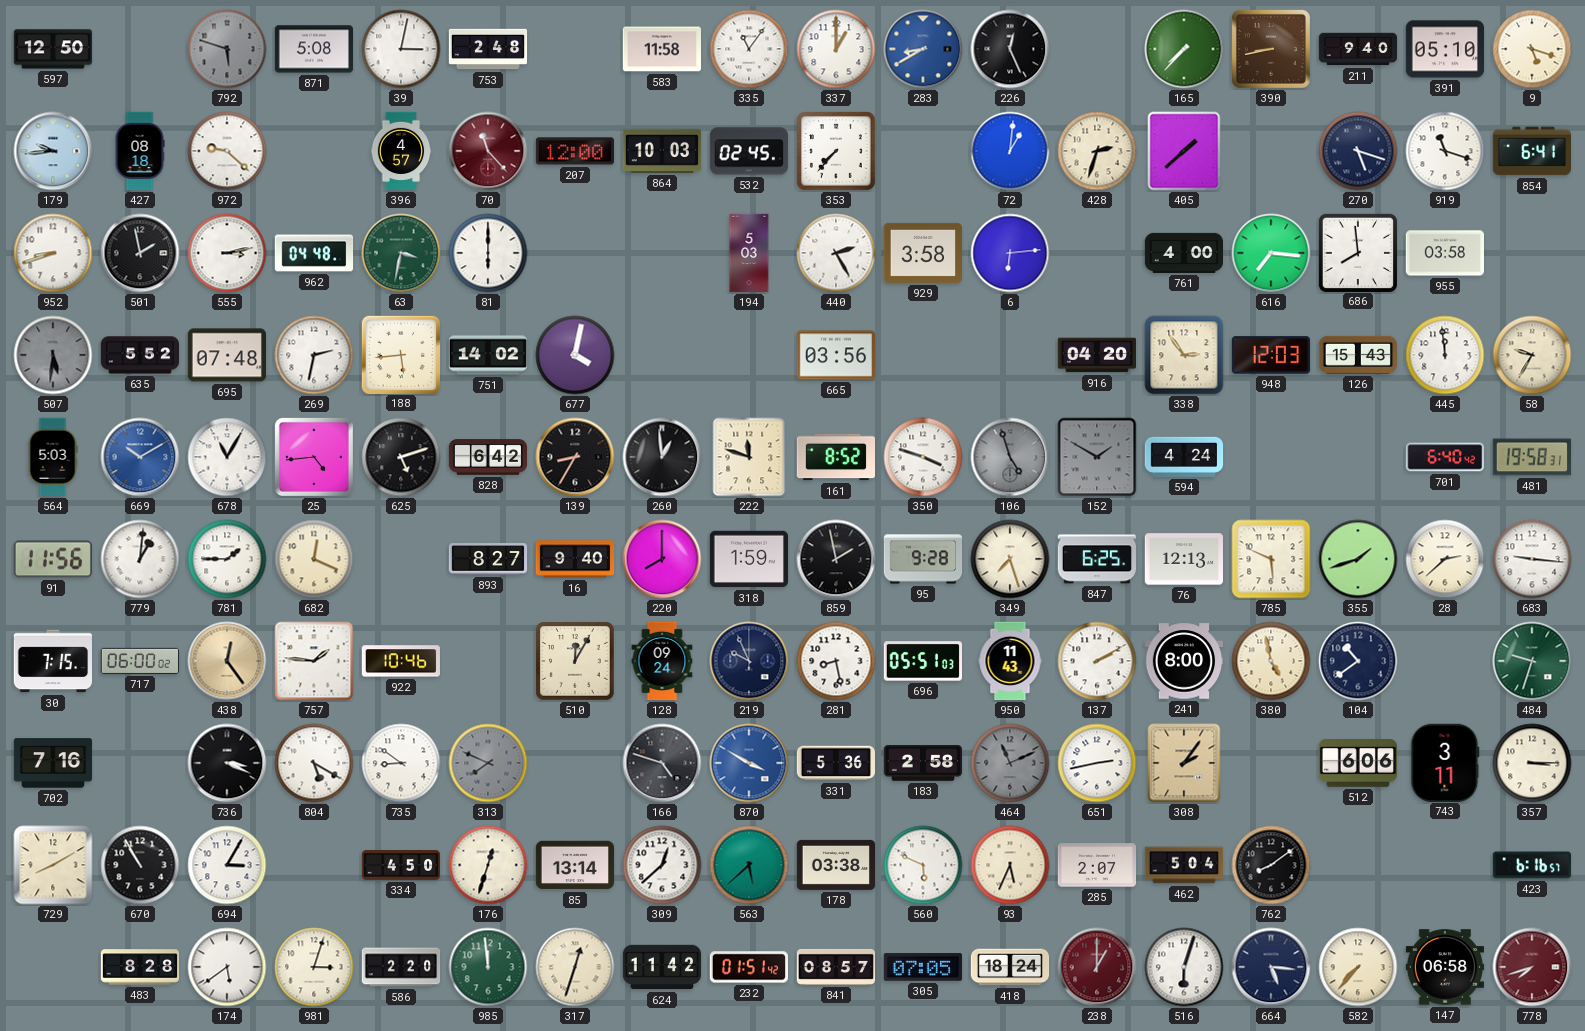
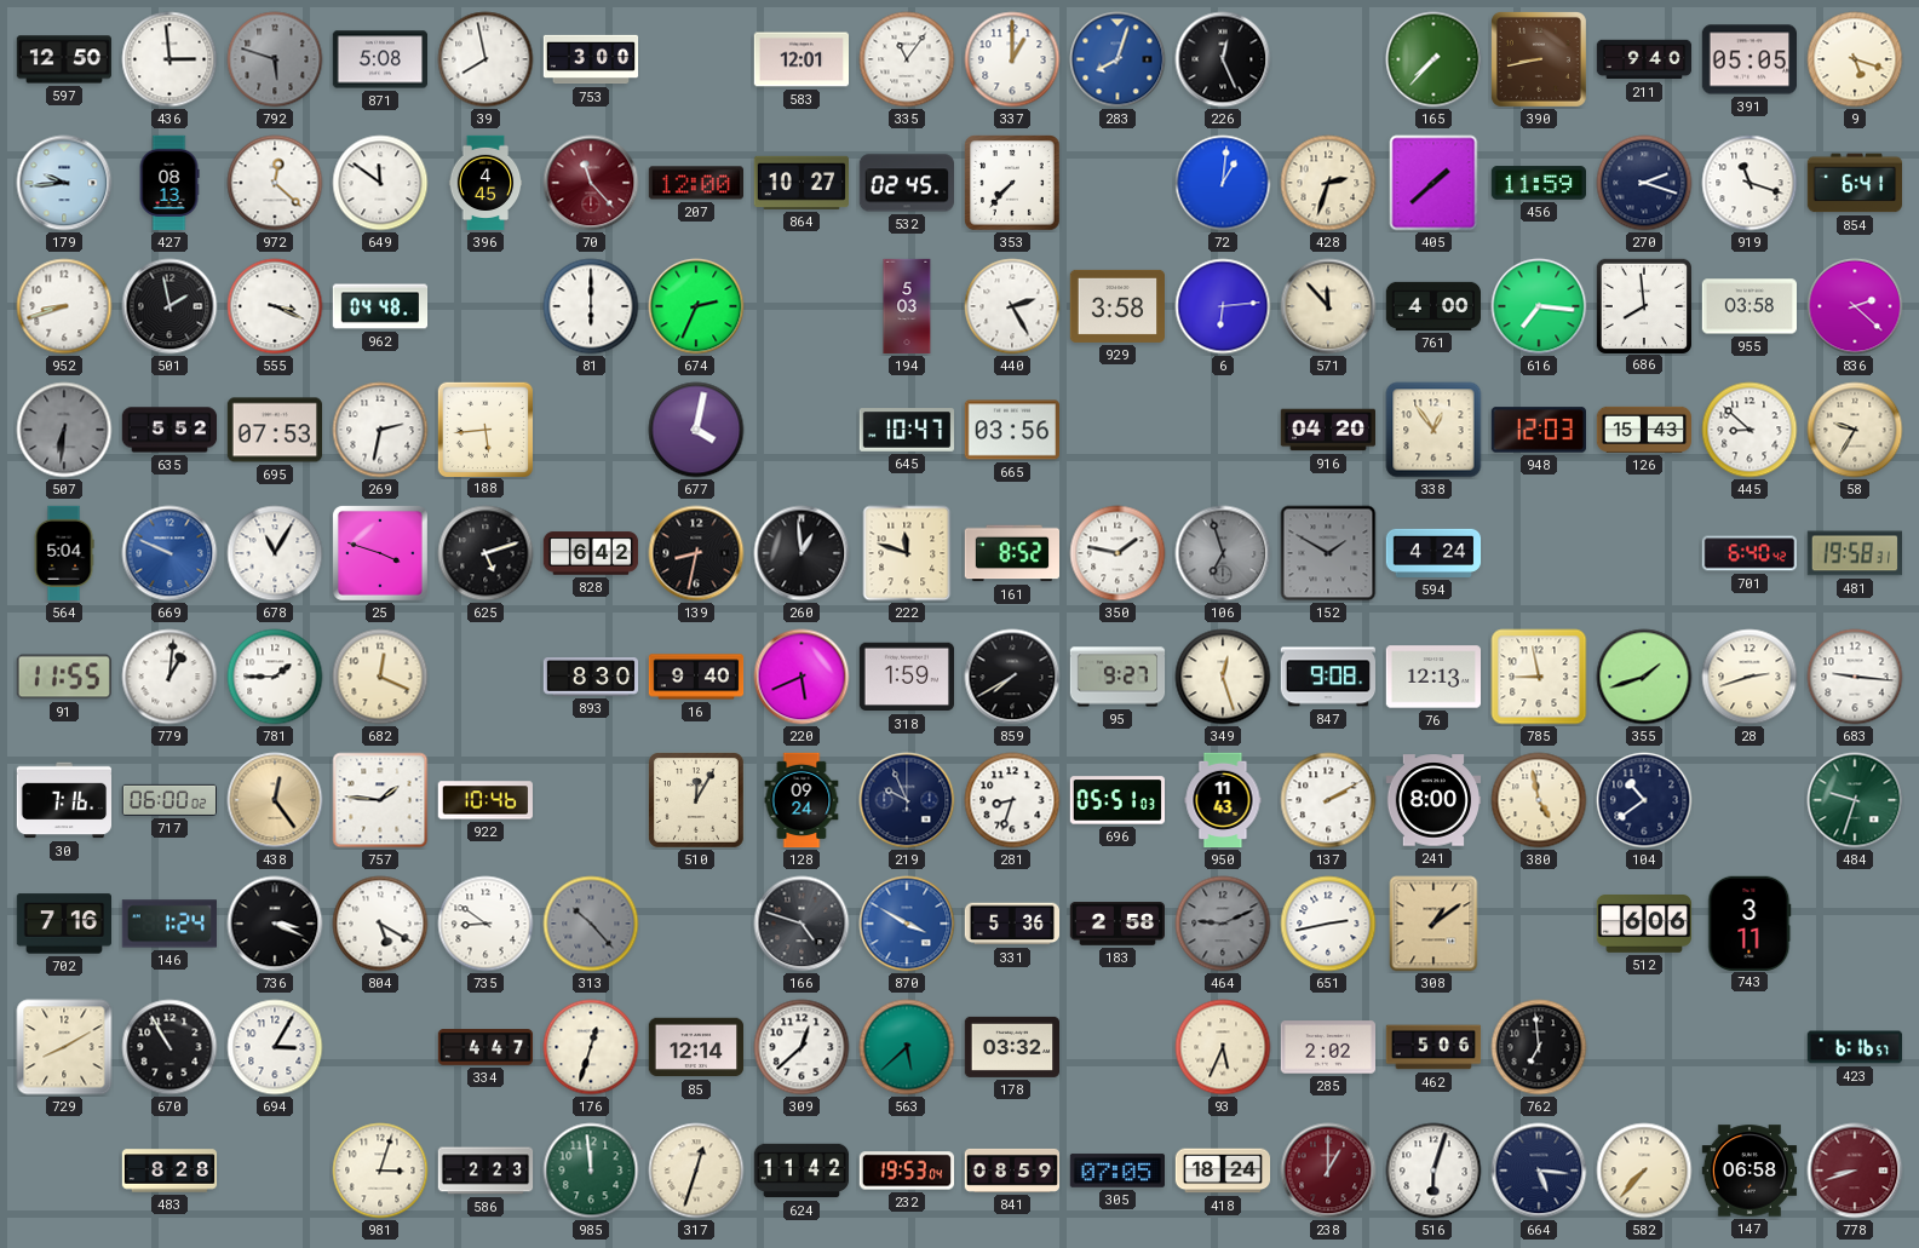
436: none -> 2:59 (170, 59)
39: 3:02 -> 7:58 (486, 59)
753: 2:48 -> 3:00 (591, 59)
583: 11:58 -> 12:01 (802, 59)
283: 8:40 -> 8:03 (1117, 59)
391: 05:10 -> 05:05 (1748, 59)
427: 08:18 -> 08:13 (170, 183)
972: 9:22 -> 12:22 (275, 183)
649: none -> 11:51 (380, 183)
396: 4:57 -> 4:45 (486, 183)
864: 10:03 -> 10:27 (800, 183)
456: none -> 11:59 (1538, 183)
270: 5:18 -> 2:18 (1644, 183)
555: 3:13 -> 3:19 (275, 306)
63: 3:32 -> none (401, 253)
674: none -> 2:34 (696, 306)
571: none -> 11:53 (1328, 306)
836: none -> 2:22 (1855, 306)
507: 5:31 -> 6:31 (64, 430)
695: 07:48 -> 07:53 (274, 430)
751: 14:02 -> none (488, 355)
645: none -> 10:47 (906, 430)
338: 2:54 -> 12:54 (1433, 430)
445: 11:59 -> 8:52 (1749, 430)
564: 5:03 -> 5:04 (64, 553)
669: 10:10 -> 9:49 (170, 553)
25: 4:44 -> 3:48 (380, 553)
139: 8:35 -> 8:32 (696, 553)
350: 3:48 -> 1:47 (1117, 553)
106: 4:57 -> 6:57 (1223, 553)
91: 11:56 -> 11:55 (63, 677)
893: 8:27 -> 8:30 (591, 677)
220: 8:00 -> 5:41 (802, 677)
859: 1:58 -> 7:40 (1012, 677)
95: 9:28 -> 9:27 (1117, 677)
349: 7:27 -> 12:27 (1223, 677)
847: 6:25 -> 9:08 (1327, 677)
785: 5:49 -> 8:58 (1539, 677)
28: 2:38 -> 2:42 (1749, 677)
30: 7:15 -> 7:16 (64, 800)
281: 8:28 -> 8:33 (1012, 800)
146: none -> 1:24 (168, 924)
313: 7:49 -> 10:23 (591, 924)
464: 11:11 -> 9:11 (1223, 924)
308: 2:06 -> 1:09 (1433, 924)
357: 3:15 -> none (1532, 763)
334: 4:50 -> 4:47 (486, 1047)
85: 13:14 -> 12:14 (696, 1047)
178: 03:38 -> 03:32 (1011, 1047)
560: 5:49 -> none (923, 865)
285: 2:07 -> 2:02 (1327, 1047)
462: 5:04 -> 5:06 (1433, 1047)
762: 8:09 -> 6:59 (1539, 1047)
174: 5:39 -> none (227, 967)
586: 2:20 -> 2:23 (486, 1171)
232: 01:51 -> 19:53 (906, 1171)
841: 08:57 -> 08:59 (1012, 1171)
778: 7:42 -> 8:42 (1855, 1171)
